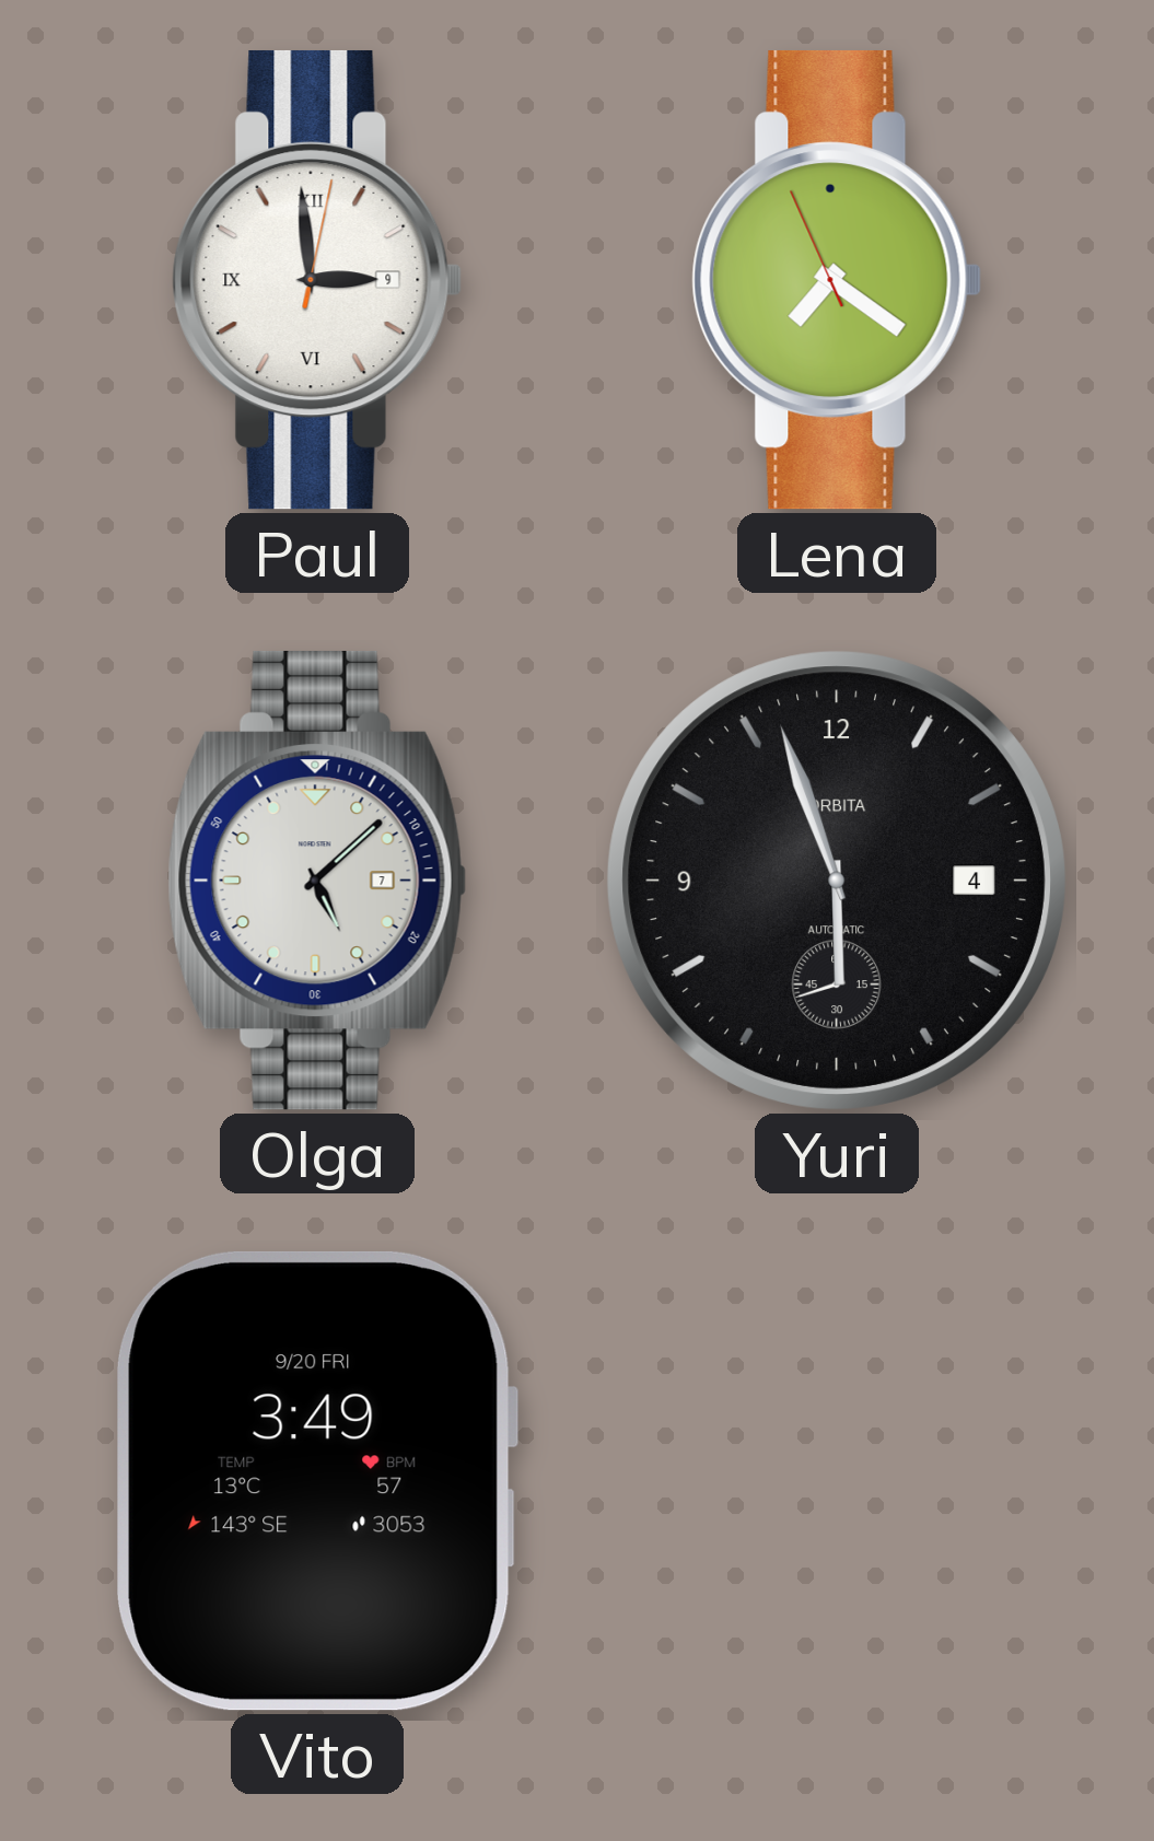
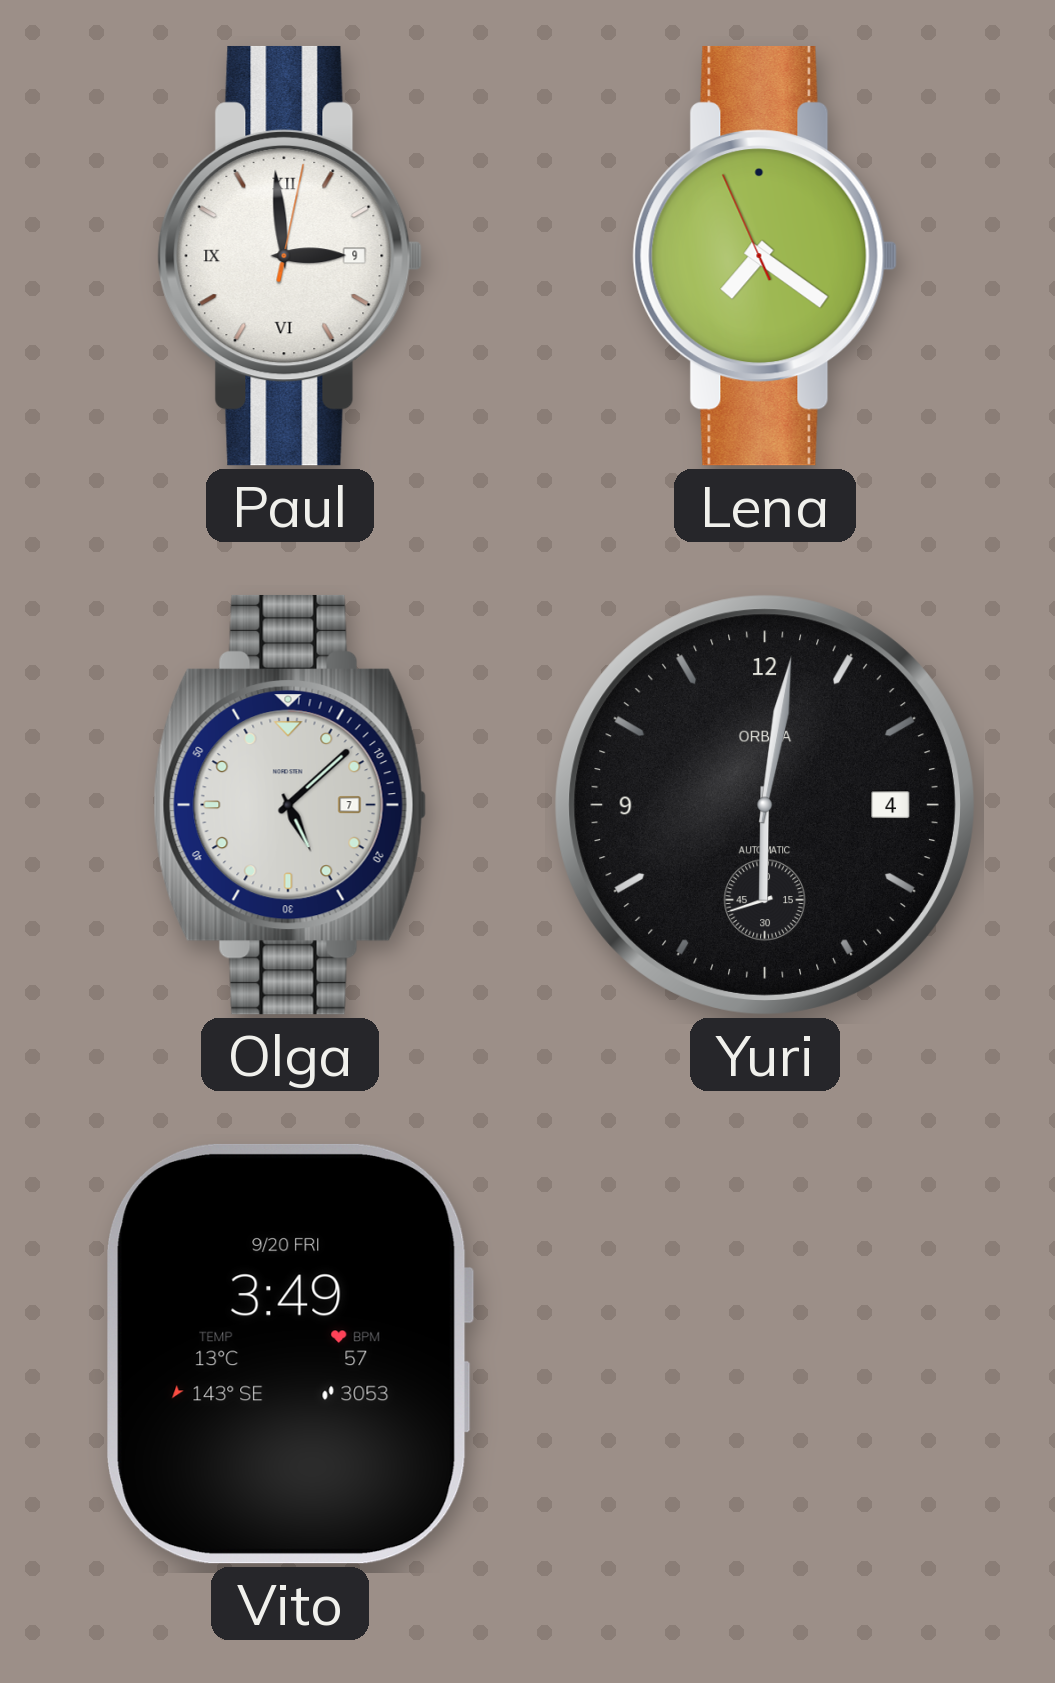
Yuri: 5:56 -> 6:01 (765, 805)
